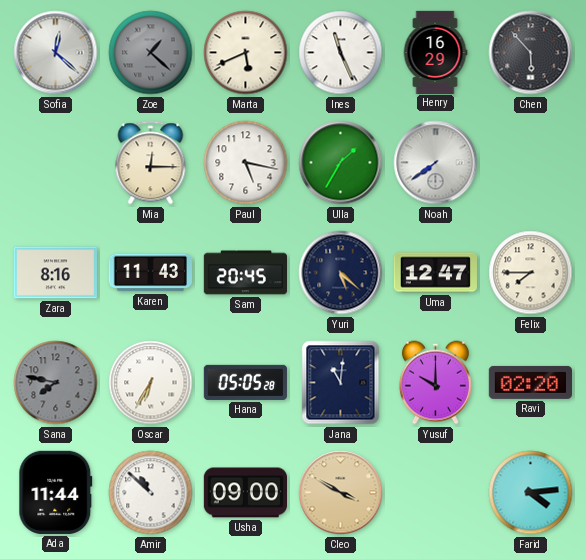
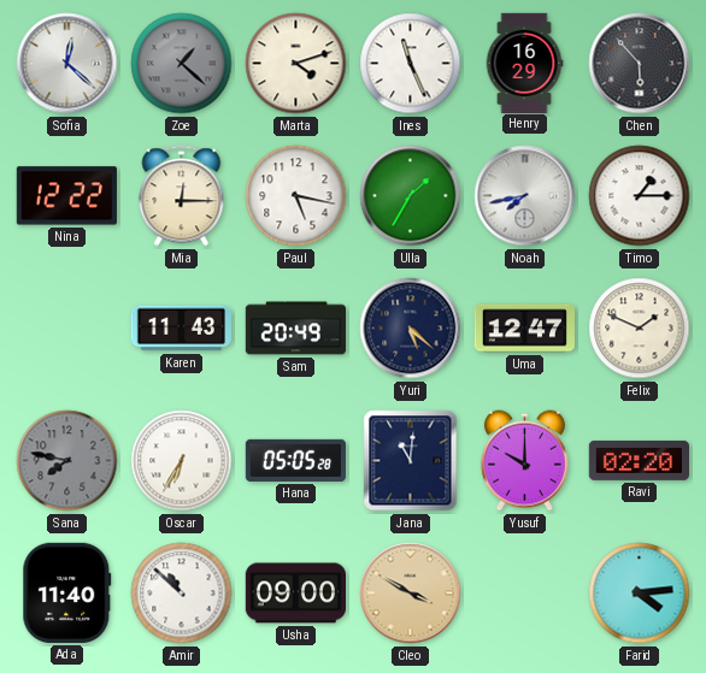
Marta: 5:41 -> 4:12 (296, 64)
Nina: none -> 12:22 (66, 196)
Noah: 7:39 -> 7:43 (525, 196)
Timo: none -> 1:15 (640, 196)
Zara: 8:16 -> none (55, 273)
Sam: 20:45 -> 20:49 (295, 329)
Felix: 7:45 -> 1:49 (640, 329)
Ada: 11:44 -> 11:40 (67, 592)
